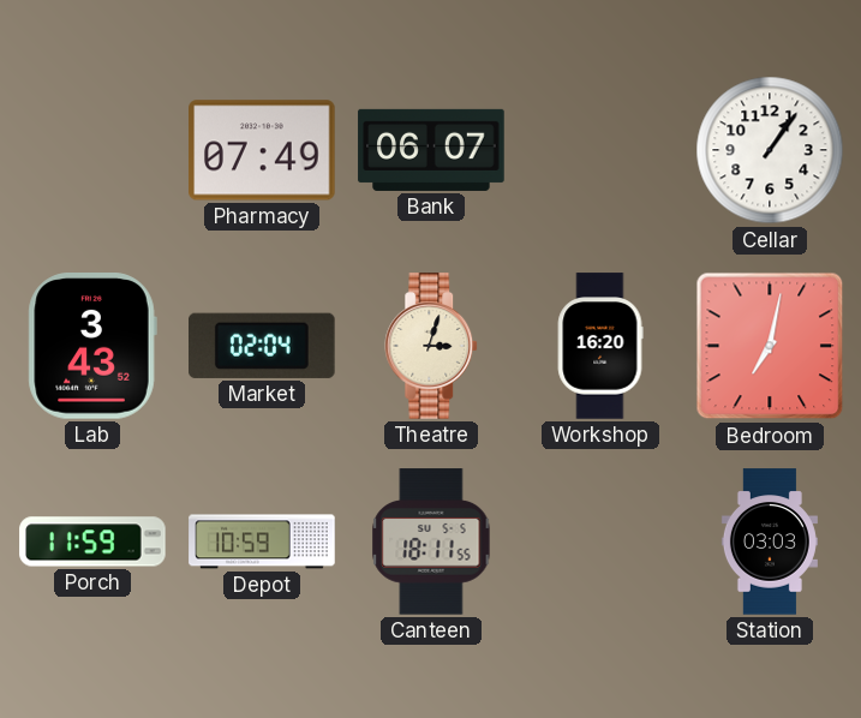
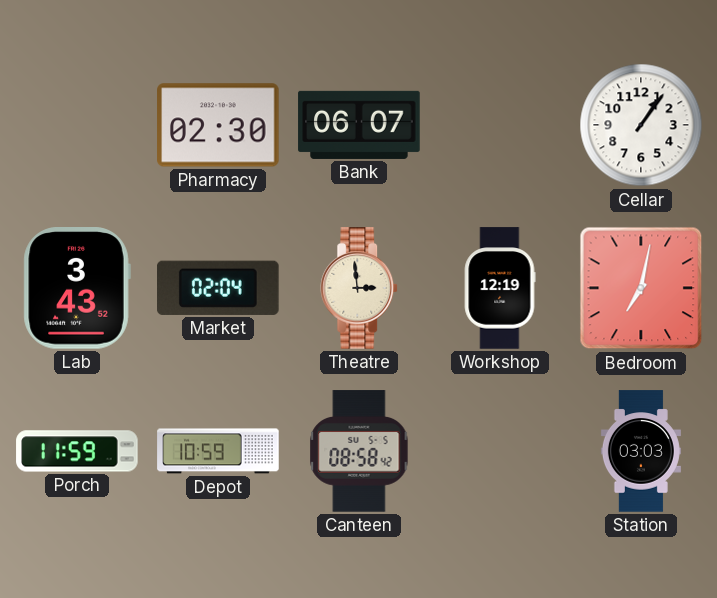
Pharmacy: 07:49 -> 02:30 (218, 125)
Theatre: 3:03 -> 2:59 (360, 288)
Workshop: 16:20 -> 12:19 (500, 288)
Canteen: 18:11 -> 08:58 (359, 451)
